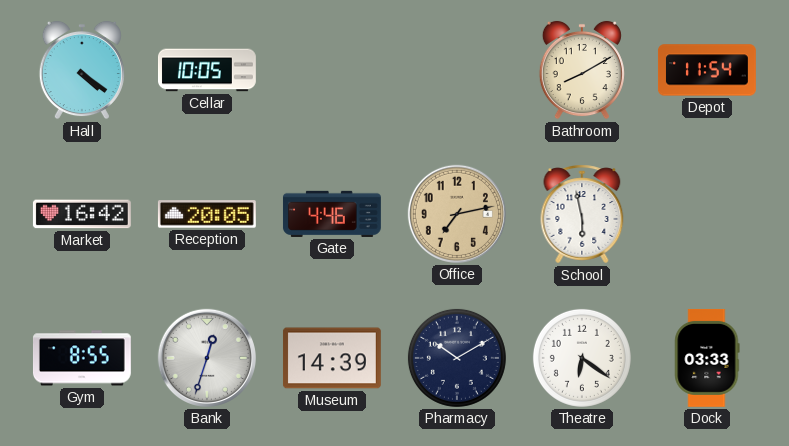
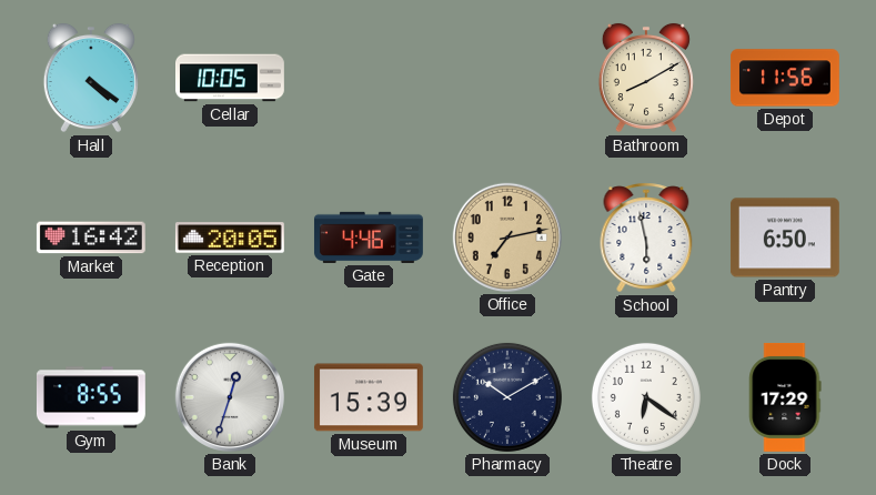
Depot: 11:54 -> 11:56 (785, 78)
Pantry: none -> 6:50 (785, 238)
Museum: 14:39 -> 15:39 (369, 397)
Dock: 03:33 -> 17:29 (785, 397)
